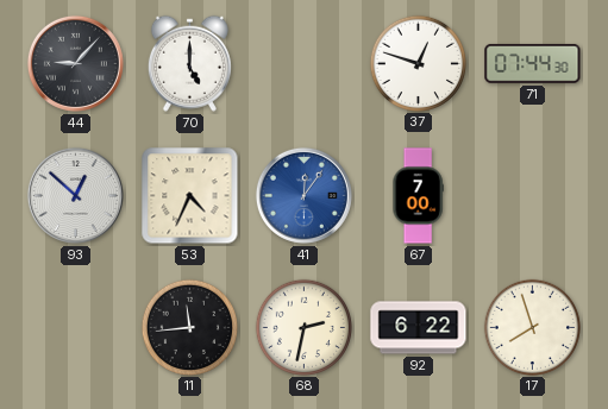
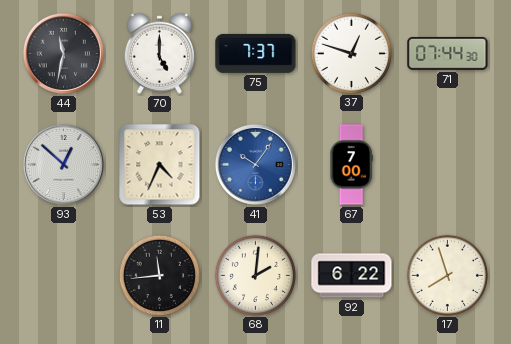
44: 9:07 -> 11:32 (63, 53)
75: none -> 7:37 (256, 53)
41: 12:06 -> 10:06 (255, 164)
68: 2:32 -> 2:01 (255, 275)
